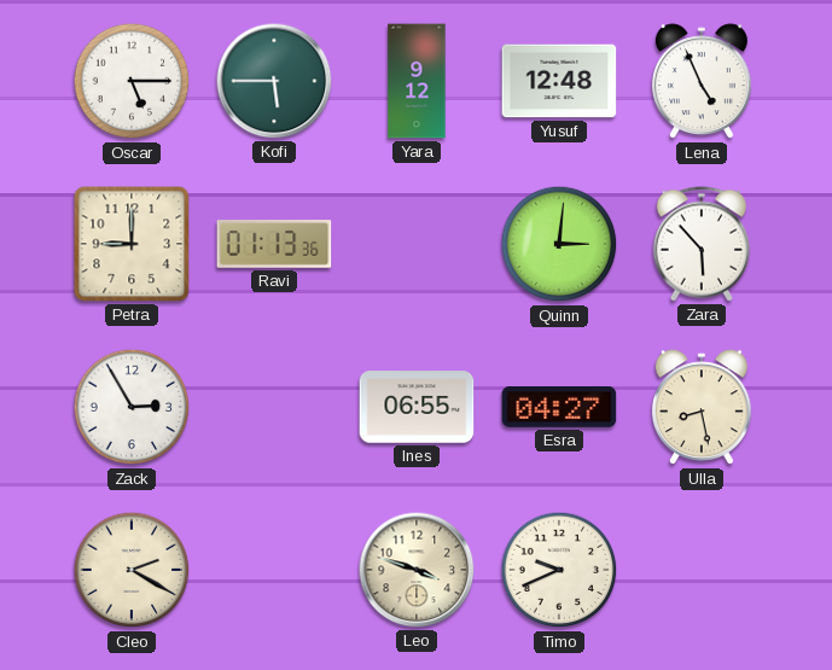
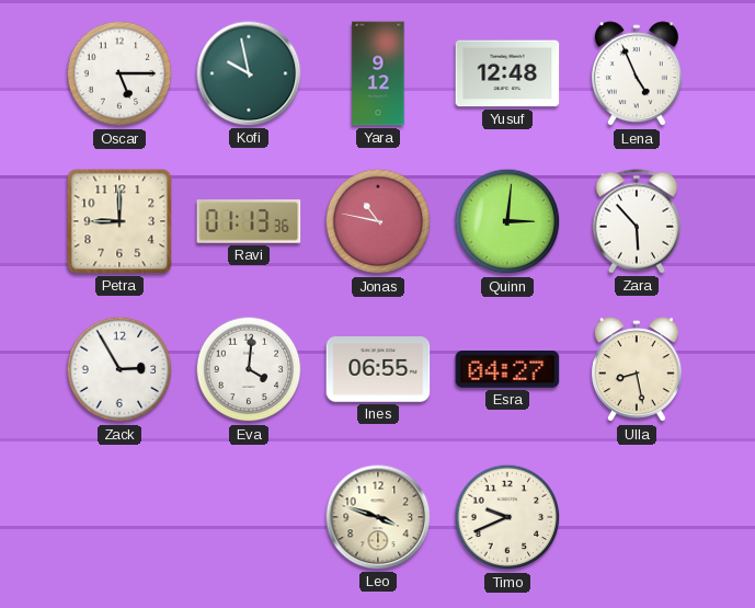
Kofi: 5:45 -> 9:58 (249, 73)
Jonas: none -> 10:47 (378, 221)
Eva: none -> 4:01 (249, 369)
Cleo: 2:20 -> none (132, 570)
